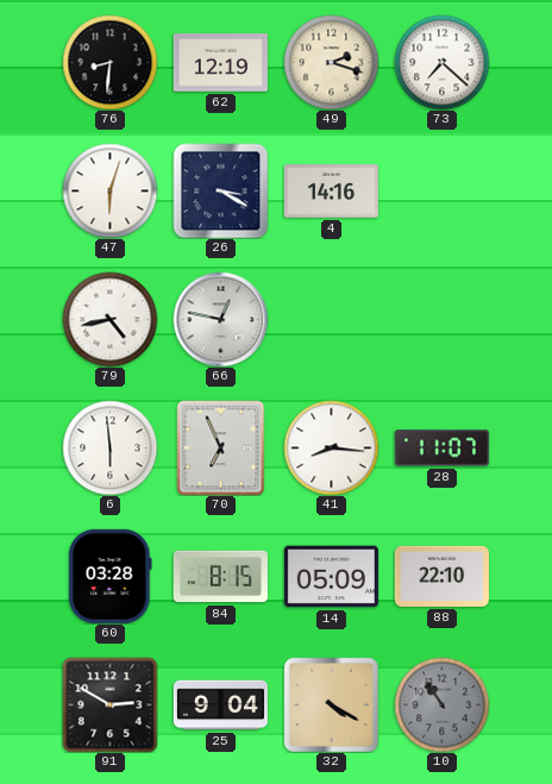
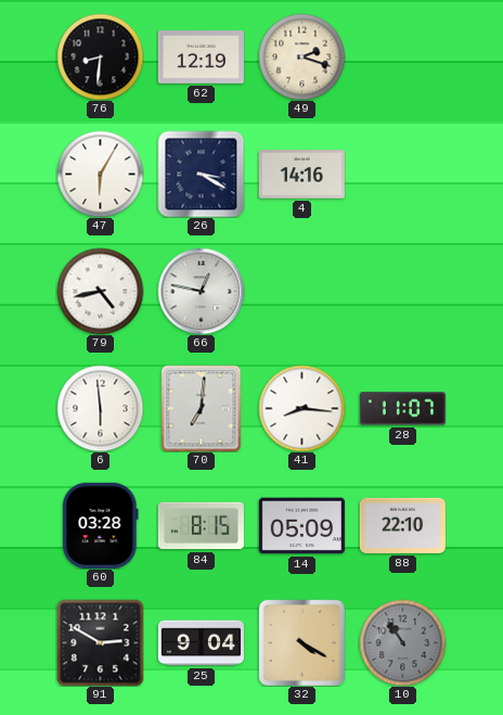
73: 7:22 -> none (441, 62)
47: 6:03 -> 6:05 (100, 174)
70: 6:56 -> 7:01 (202, 408)
